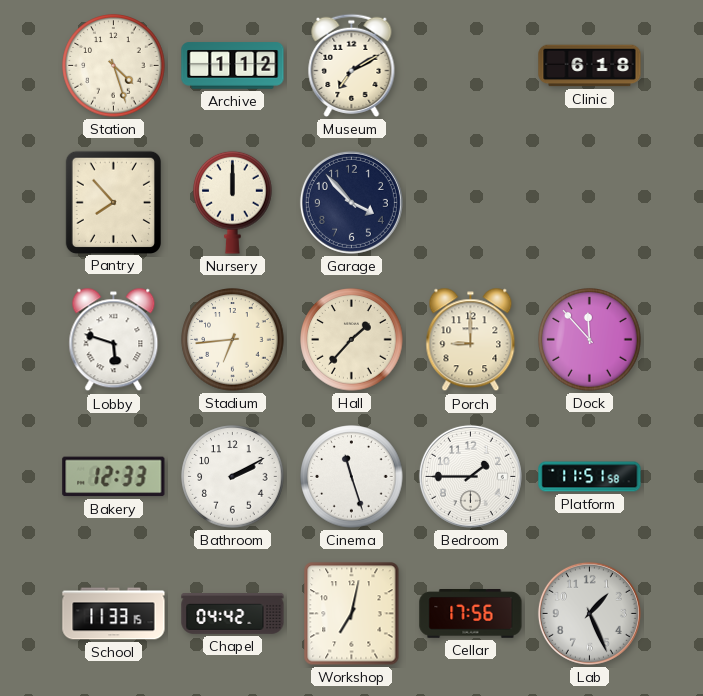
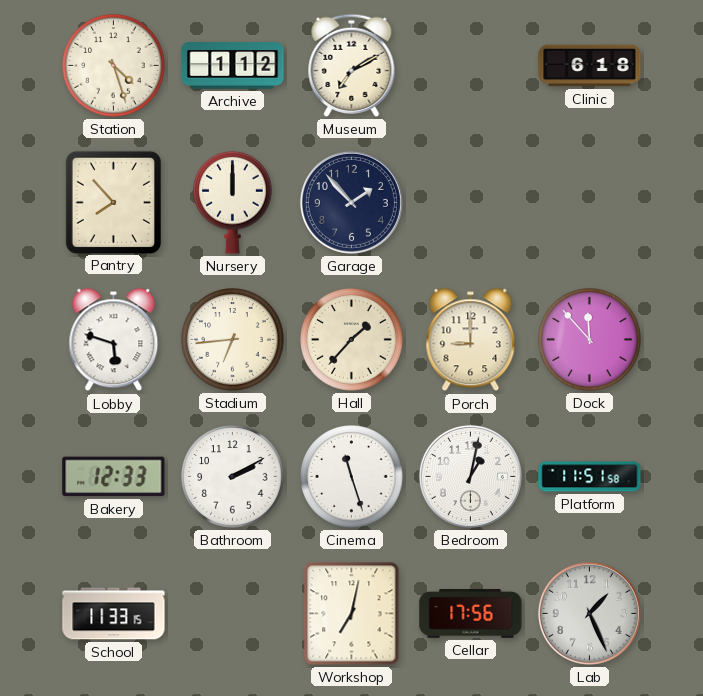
Garage: 3:53 -> 1:53 (351, 202)
Bedroom: 1:45 -> 1:02 (470, 476)
Chapel: 04:42 -> none (233, 614)
